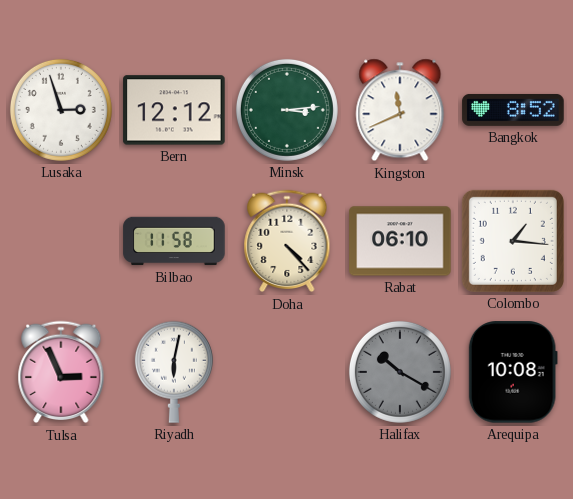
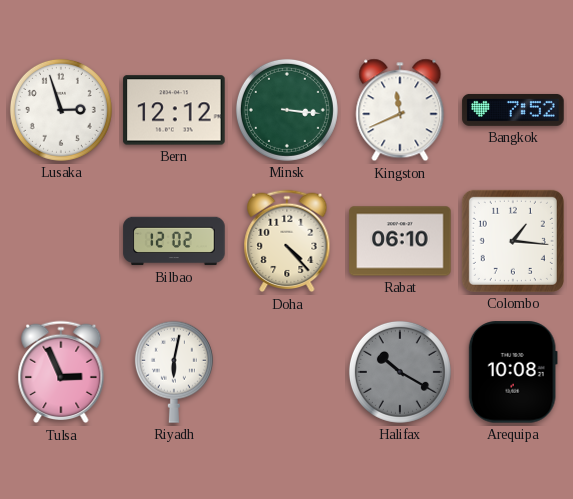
Minsk: 3:14 -> 3:16 (287, 110)
Bangkok: 8:52 -> 7:52 (513, 110)
Bilbao: 11:58 -> 12:02 (174, 241)
